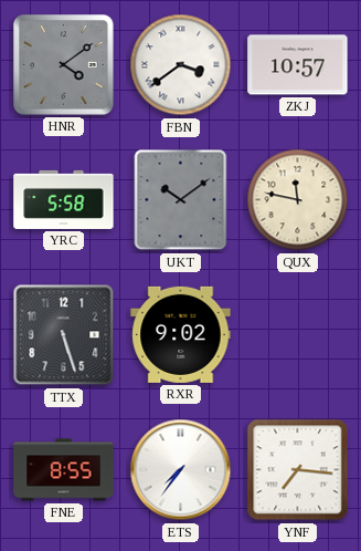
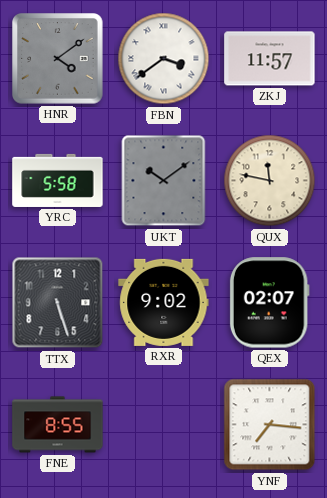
ZKJ: 10:57 -> 11:57 (270, 59)
QEX: none -> 02:07 (269, 303)
ETS: 7:36 -> none (181, 470)
